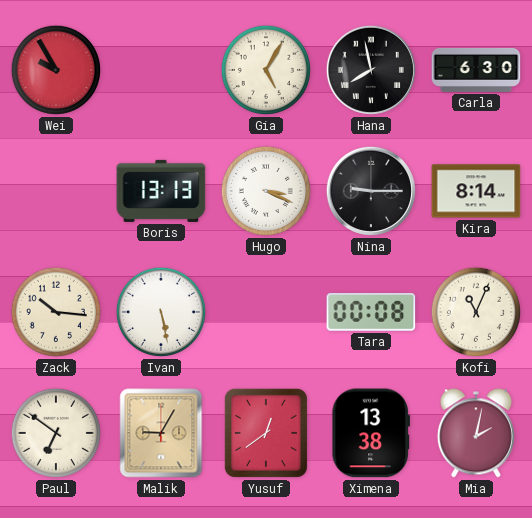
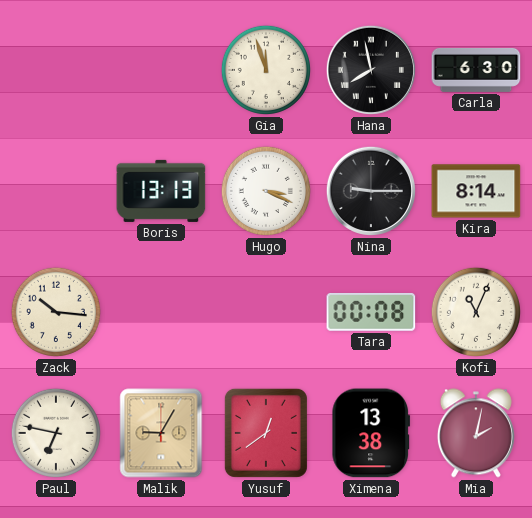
Wei: 9:55 -> none (56, 70)
Gia: 5:05 -> 11:57 (266, 70)
Ivan: 5:28 -> none (161, 312)
Paul: 6:51 -> 6:47 (56, 433)
